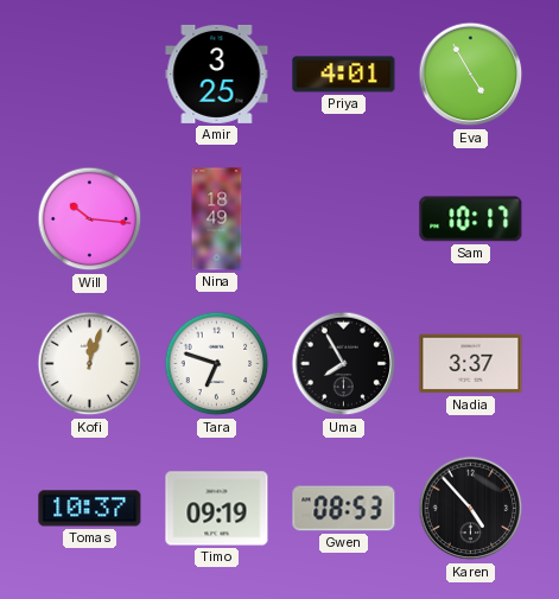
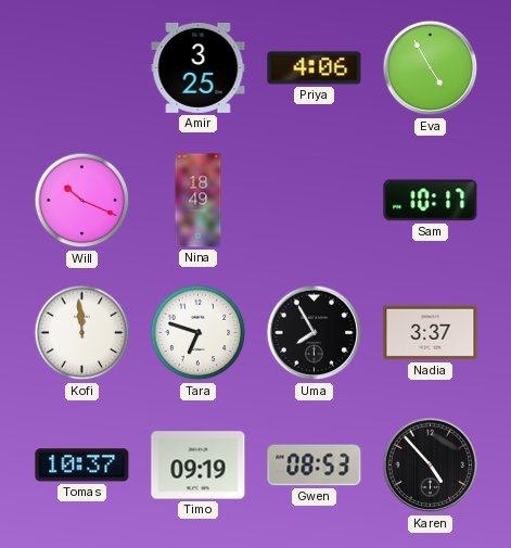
Priya: 4:01 -> 4:06 (315, 68)
Will: 10:16 -> 10:19 (82, 201)
Kofi: 12:03 -> 11:59 (82, 333)
